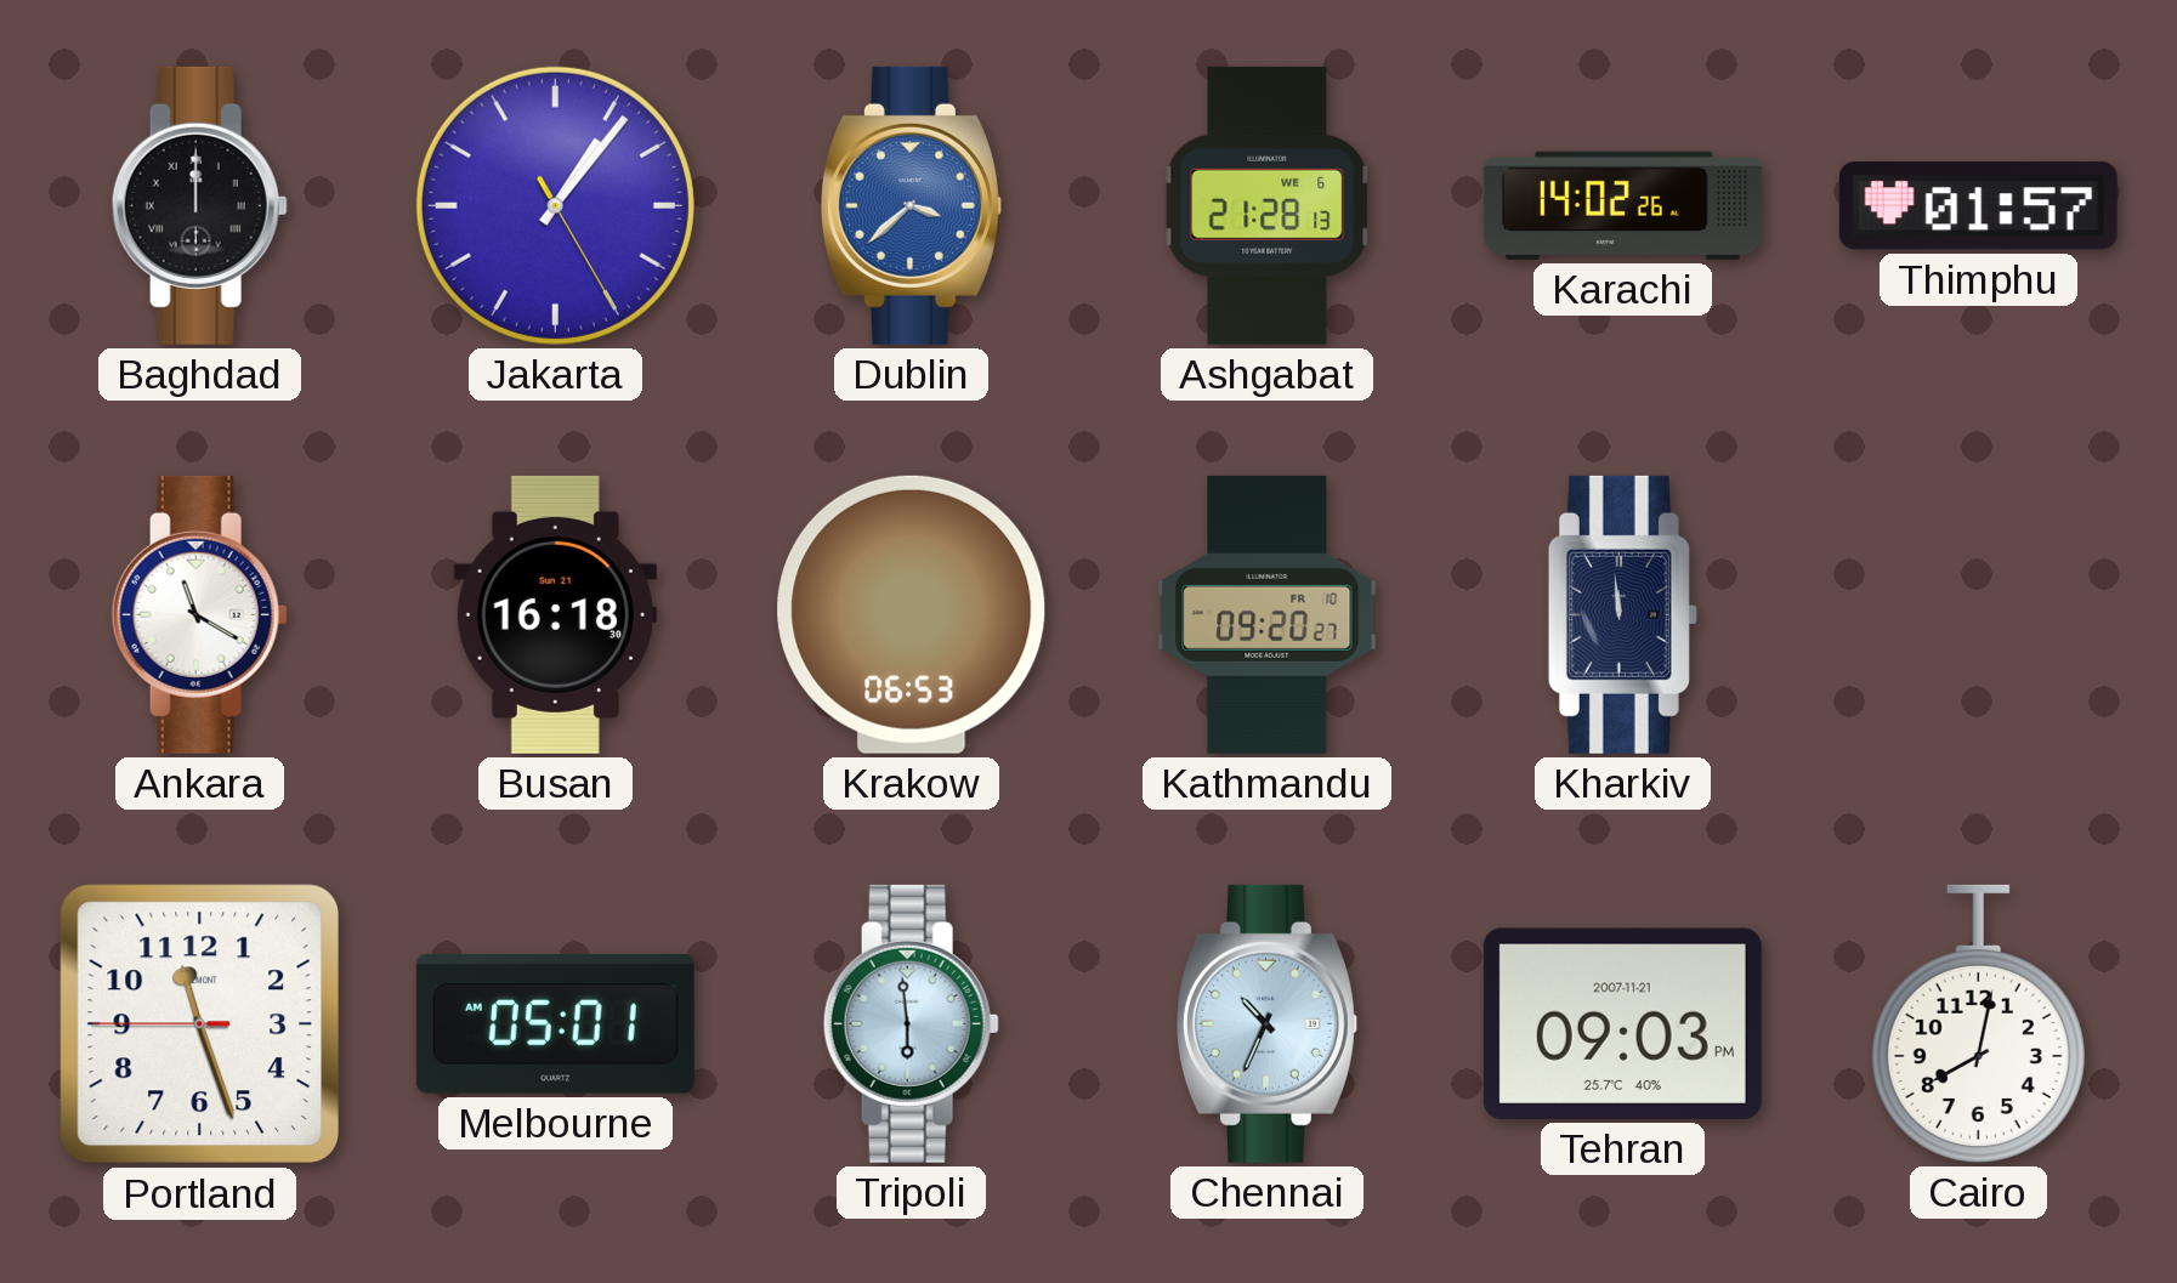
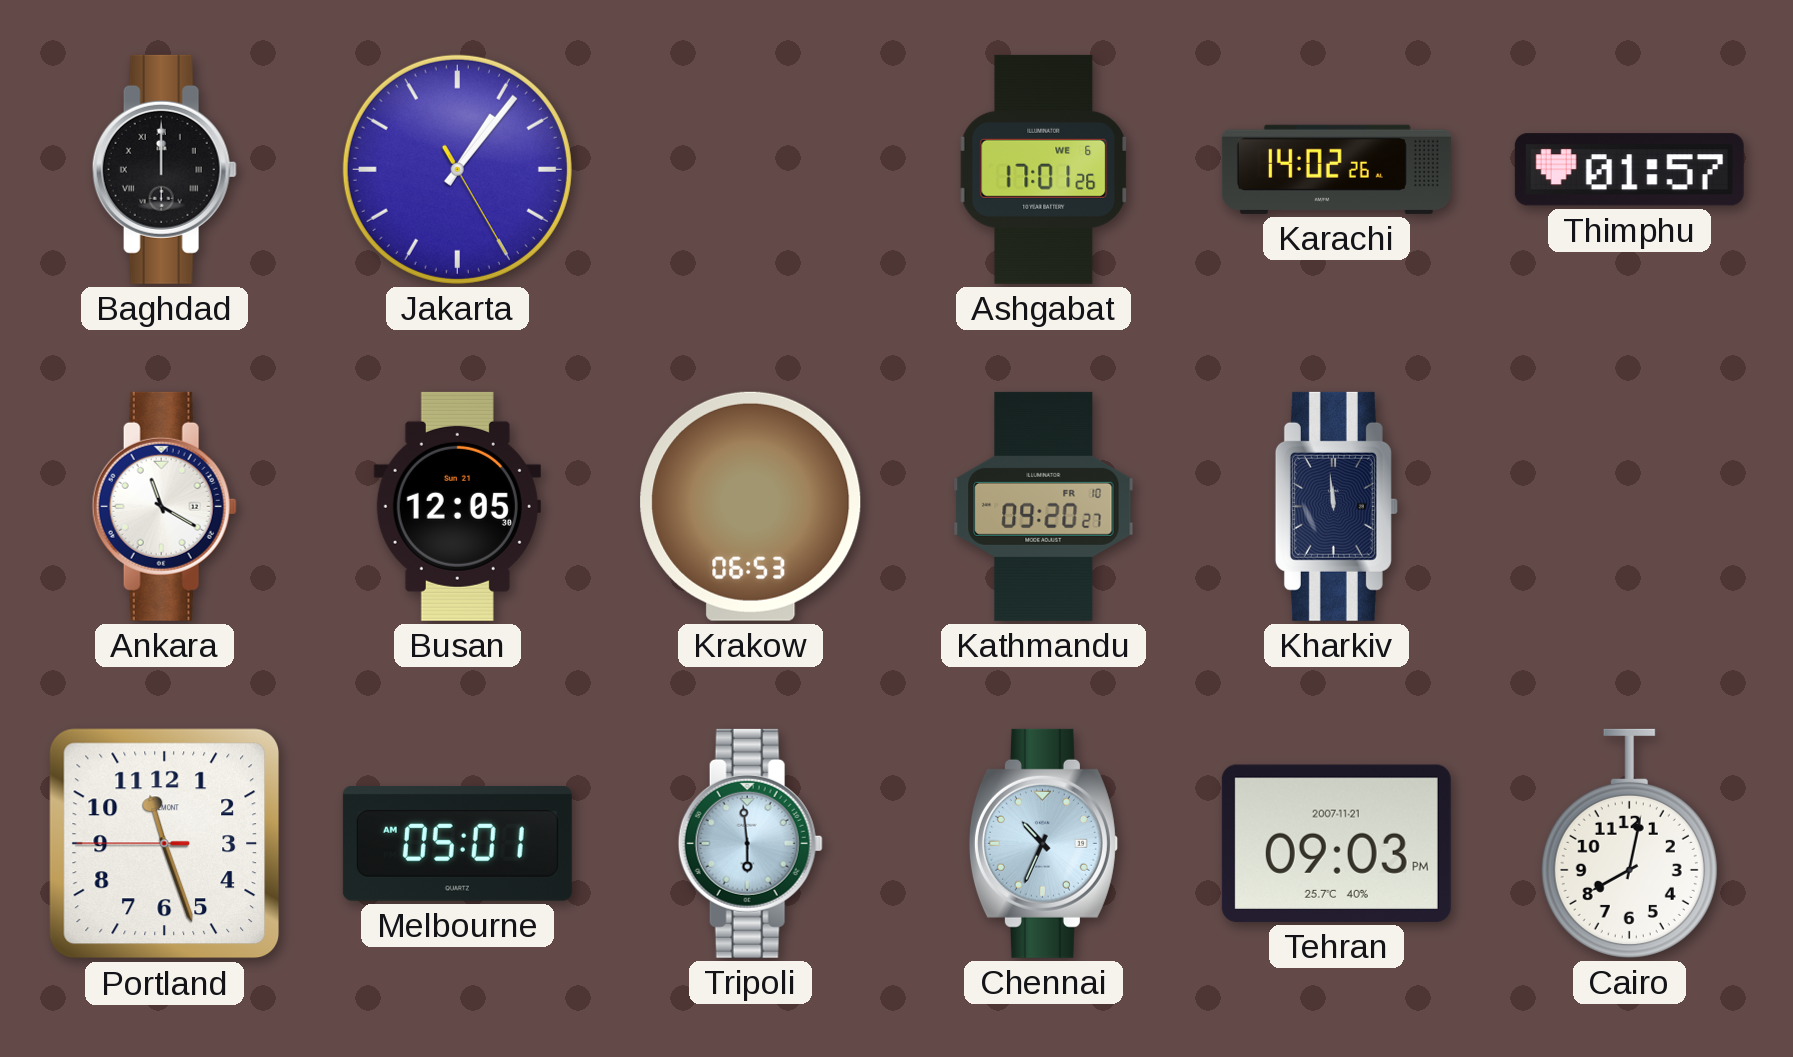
Dublin: 3:38 -> none (911, 205)
Ashgabat: 21:28 -> 17:01 (1044, 169)
Busan: 16:18 -> 12:05 (457, 506)
